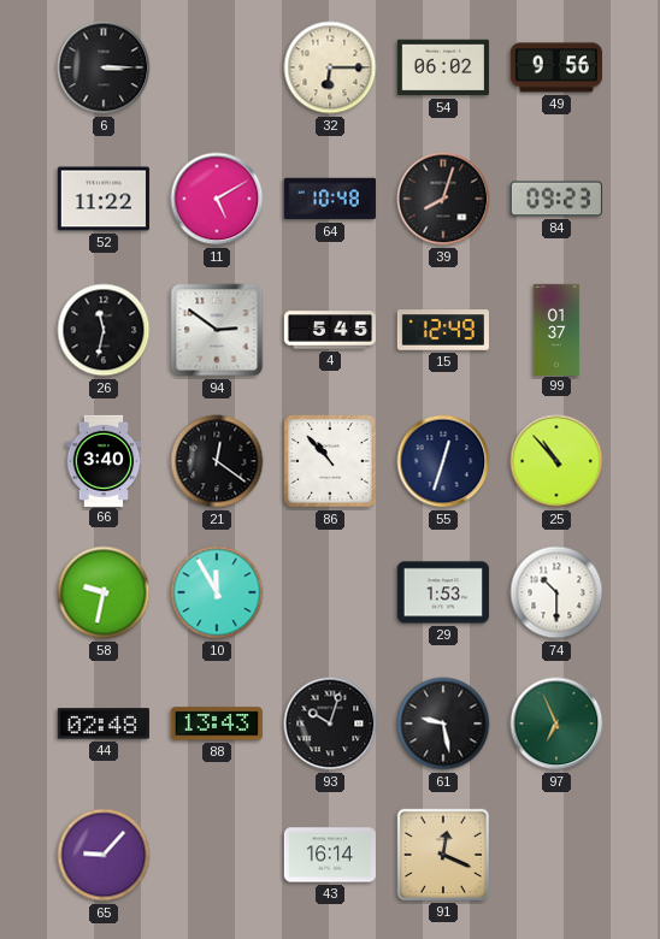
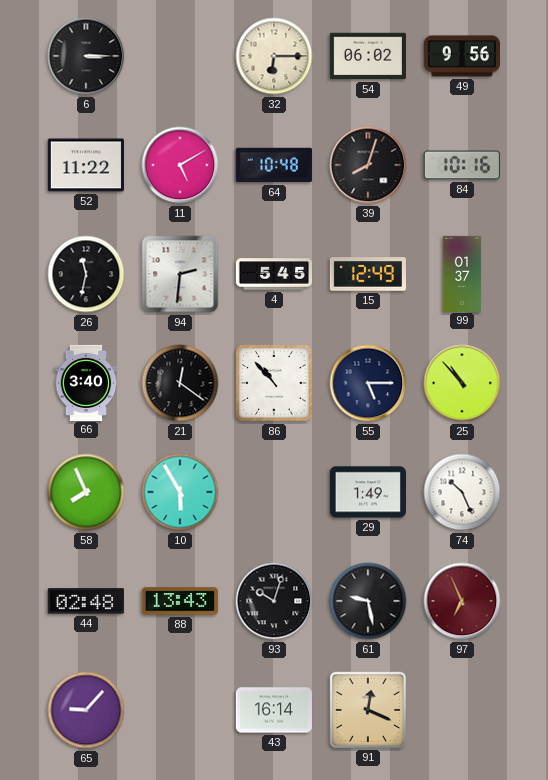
84: 09:23 -> 10:16 (462, 165)
94: 2:51 -> 2:31 (180, 274)
55: 12:33 -> 5:15 (368, 383)
58: 9:32 -> 7:56 (86, 492)
10: 11:55 -> 5:55 (180, 492)
29: 1:53 -> 1:49 (368, 492)
74: 10:30 -> 10:26 (462, 492)
97 dial: green -> burgundy (462, 601)
